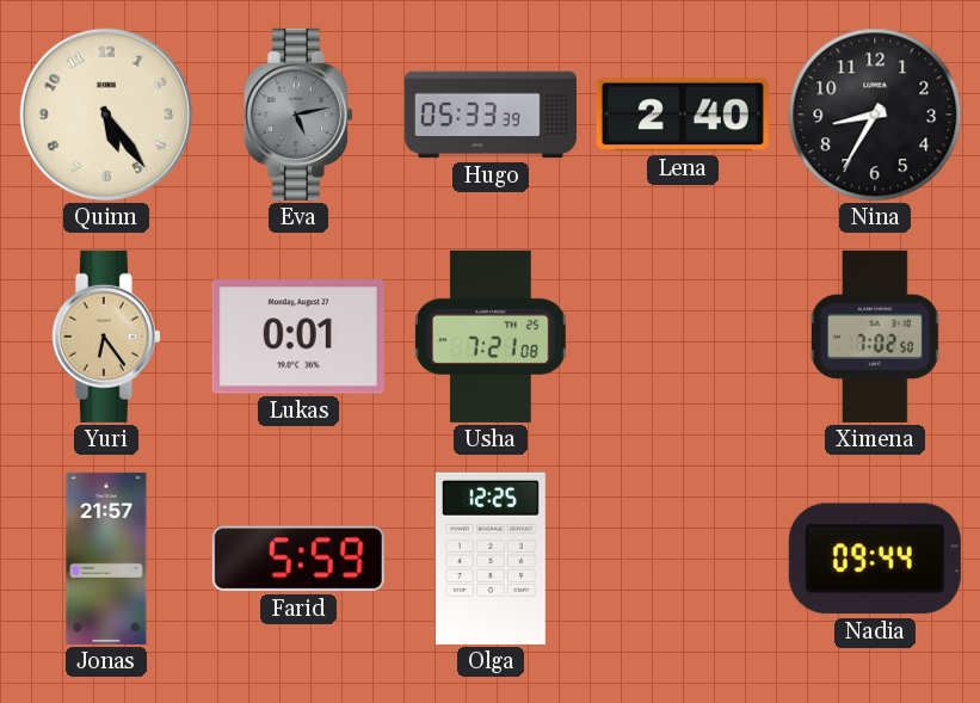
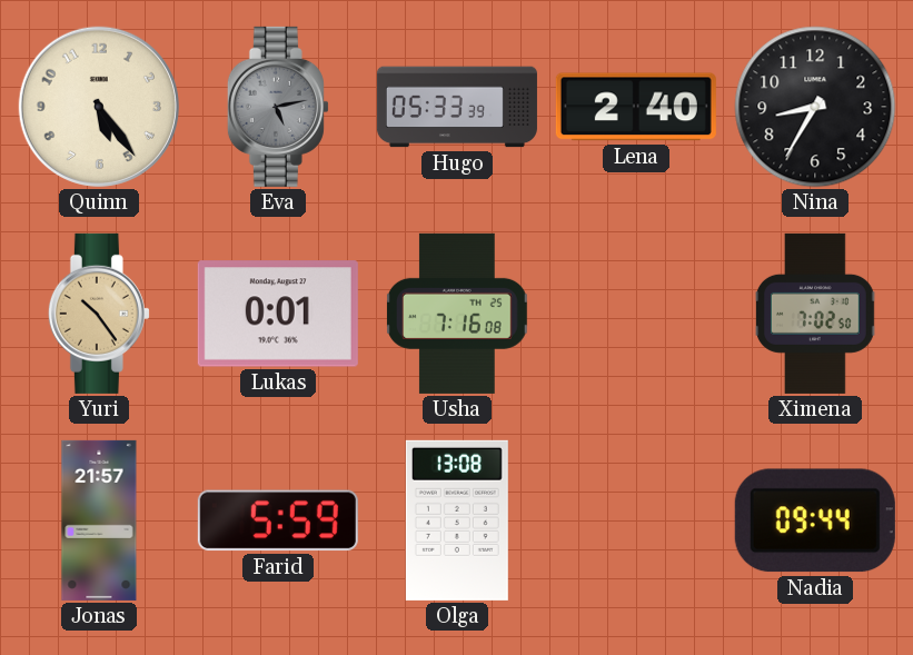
Yuri: 6:24 -> 10:24 (99, 314)
Usha: 7:21 -> 7:16 (458, 314)
Olga: 12:25 -> 13:08 (457, 520)
